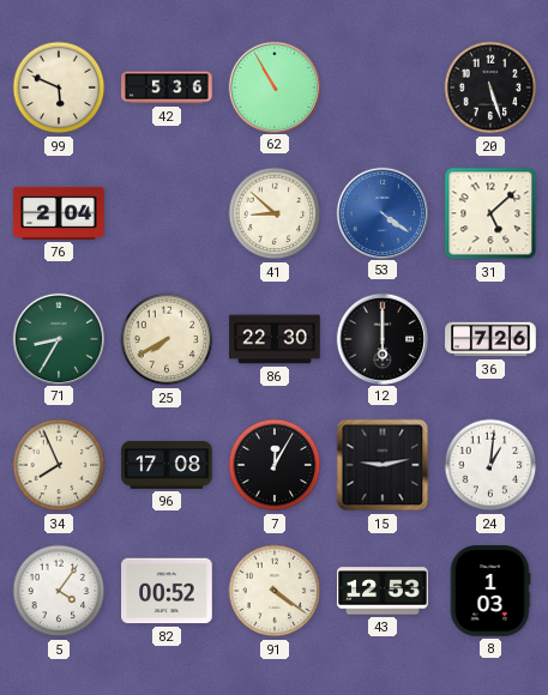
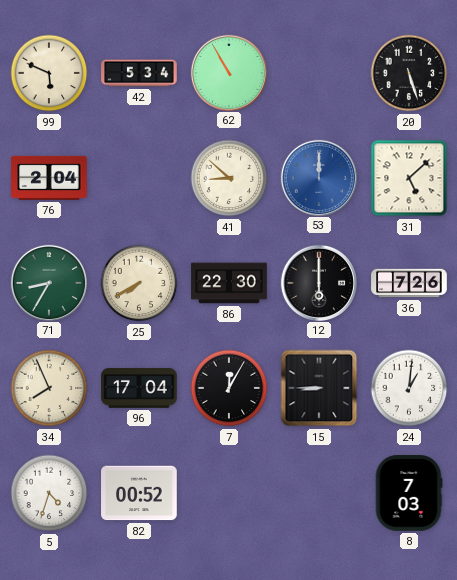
42: 5:36 -> 5:34 (139, 73)
53: 4:21 -> 12:00 (318, 177)
96: 17:08 -> 17:04 (139, 388)
15: 9:13 -> 8:45 (319, 388)
5: 4:06 -> 4:33 (49, 493)
91: 4:21 -> none (275, 591)
43: 12:53 -> none (383, 591)
8: 1:03 -> 7:03 (409, 493)
